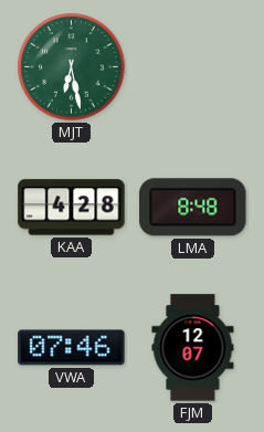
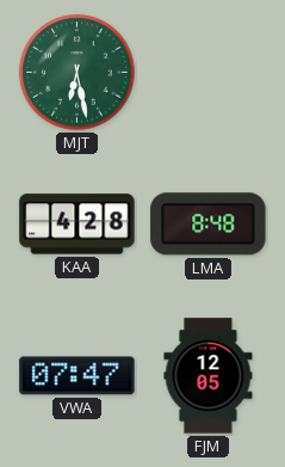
VWA: 07:46 -> 07:47 (78, 376)
FJM: 12:07 -> 12:05 (209, 376)
